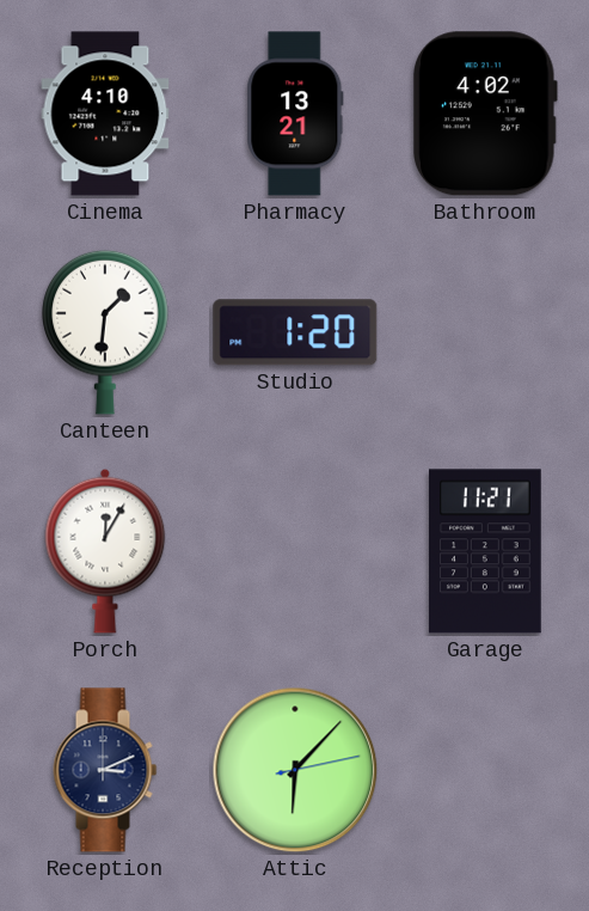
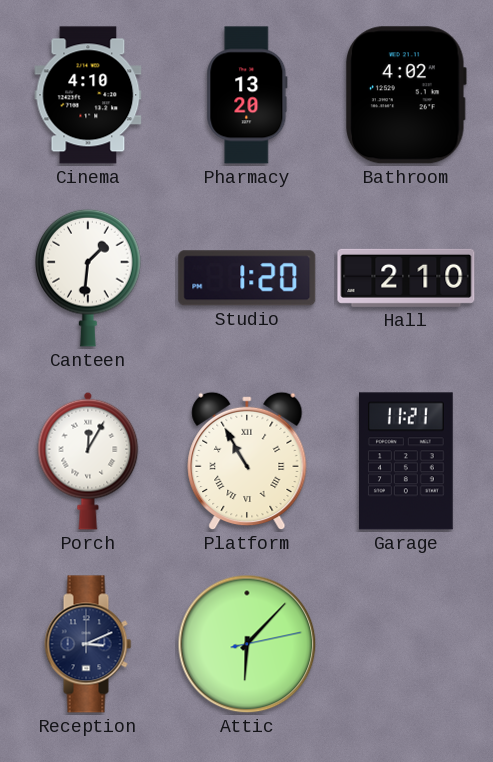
Pharmacy: 13:21 -> 13:20 (247, 95)
Hall: none -> 2:10 (406, 278)
Platform: none -> 10:55 (247, 461)
